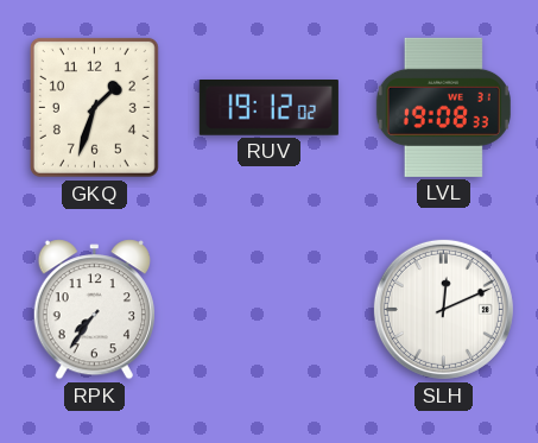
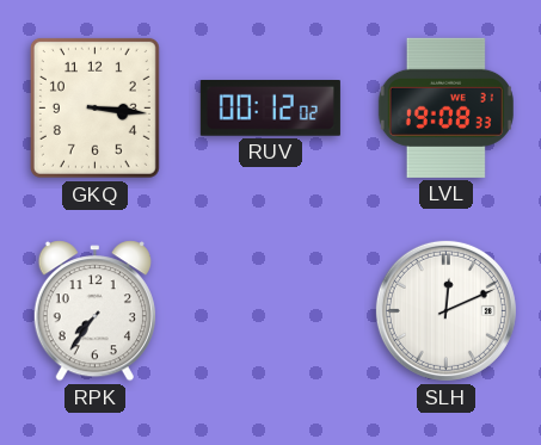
GKQ: 1:33 -> 3:16 (94, 107)
RUV: 19:12 -> 00:12 (270, 109)
